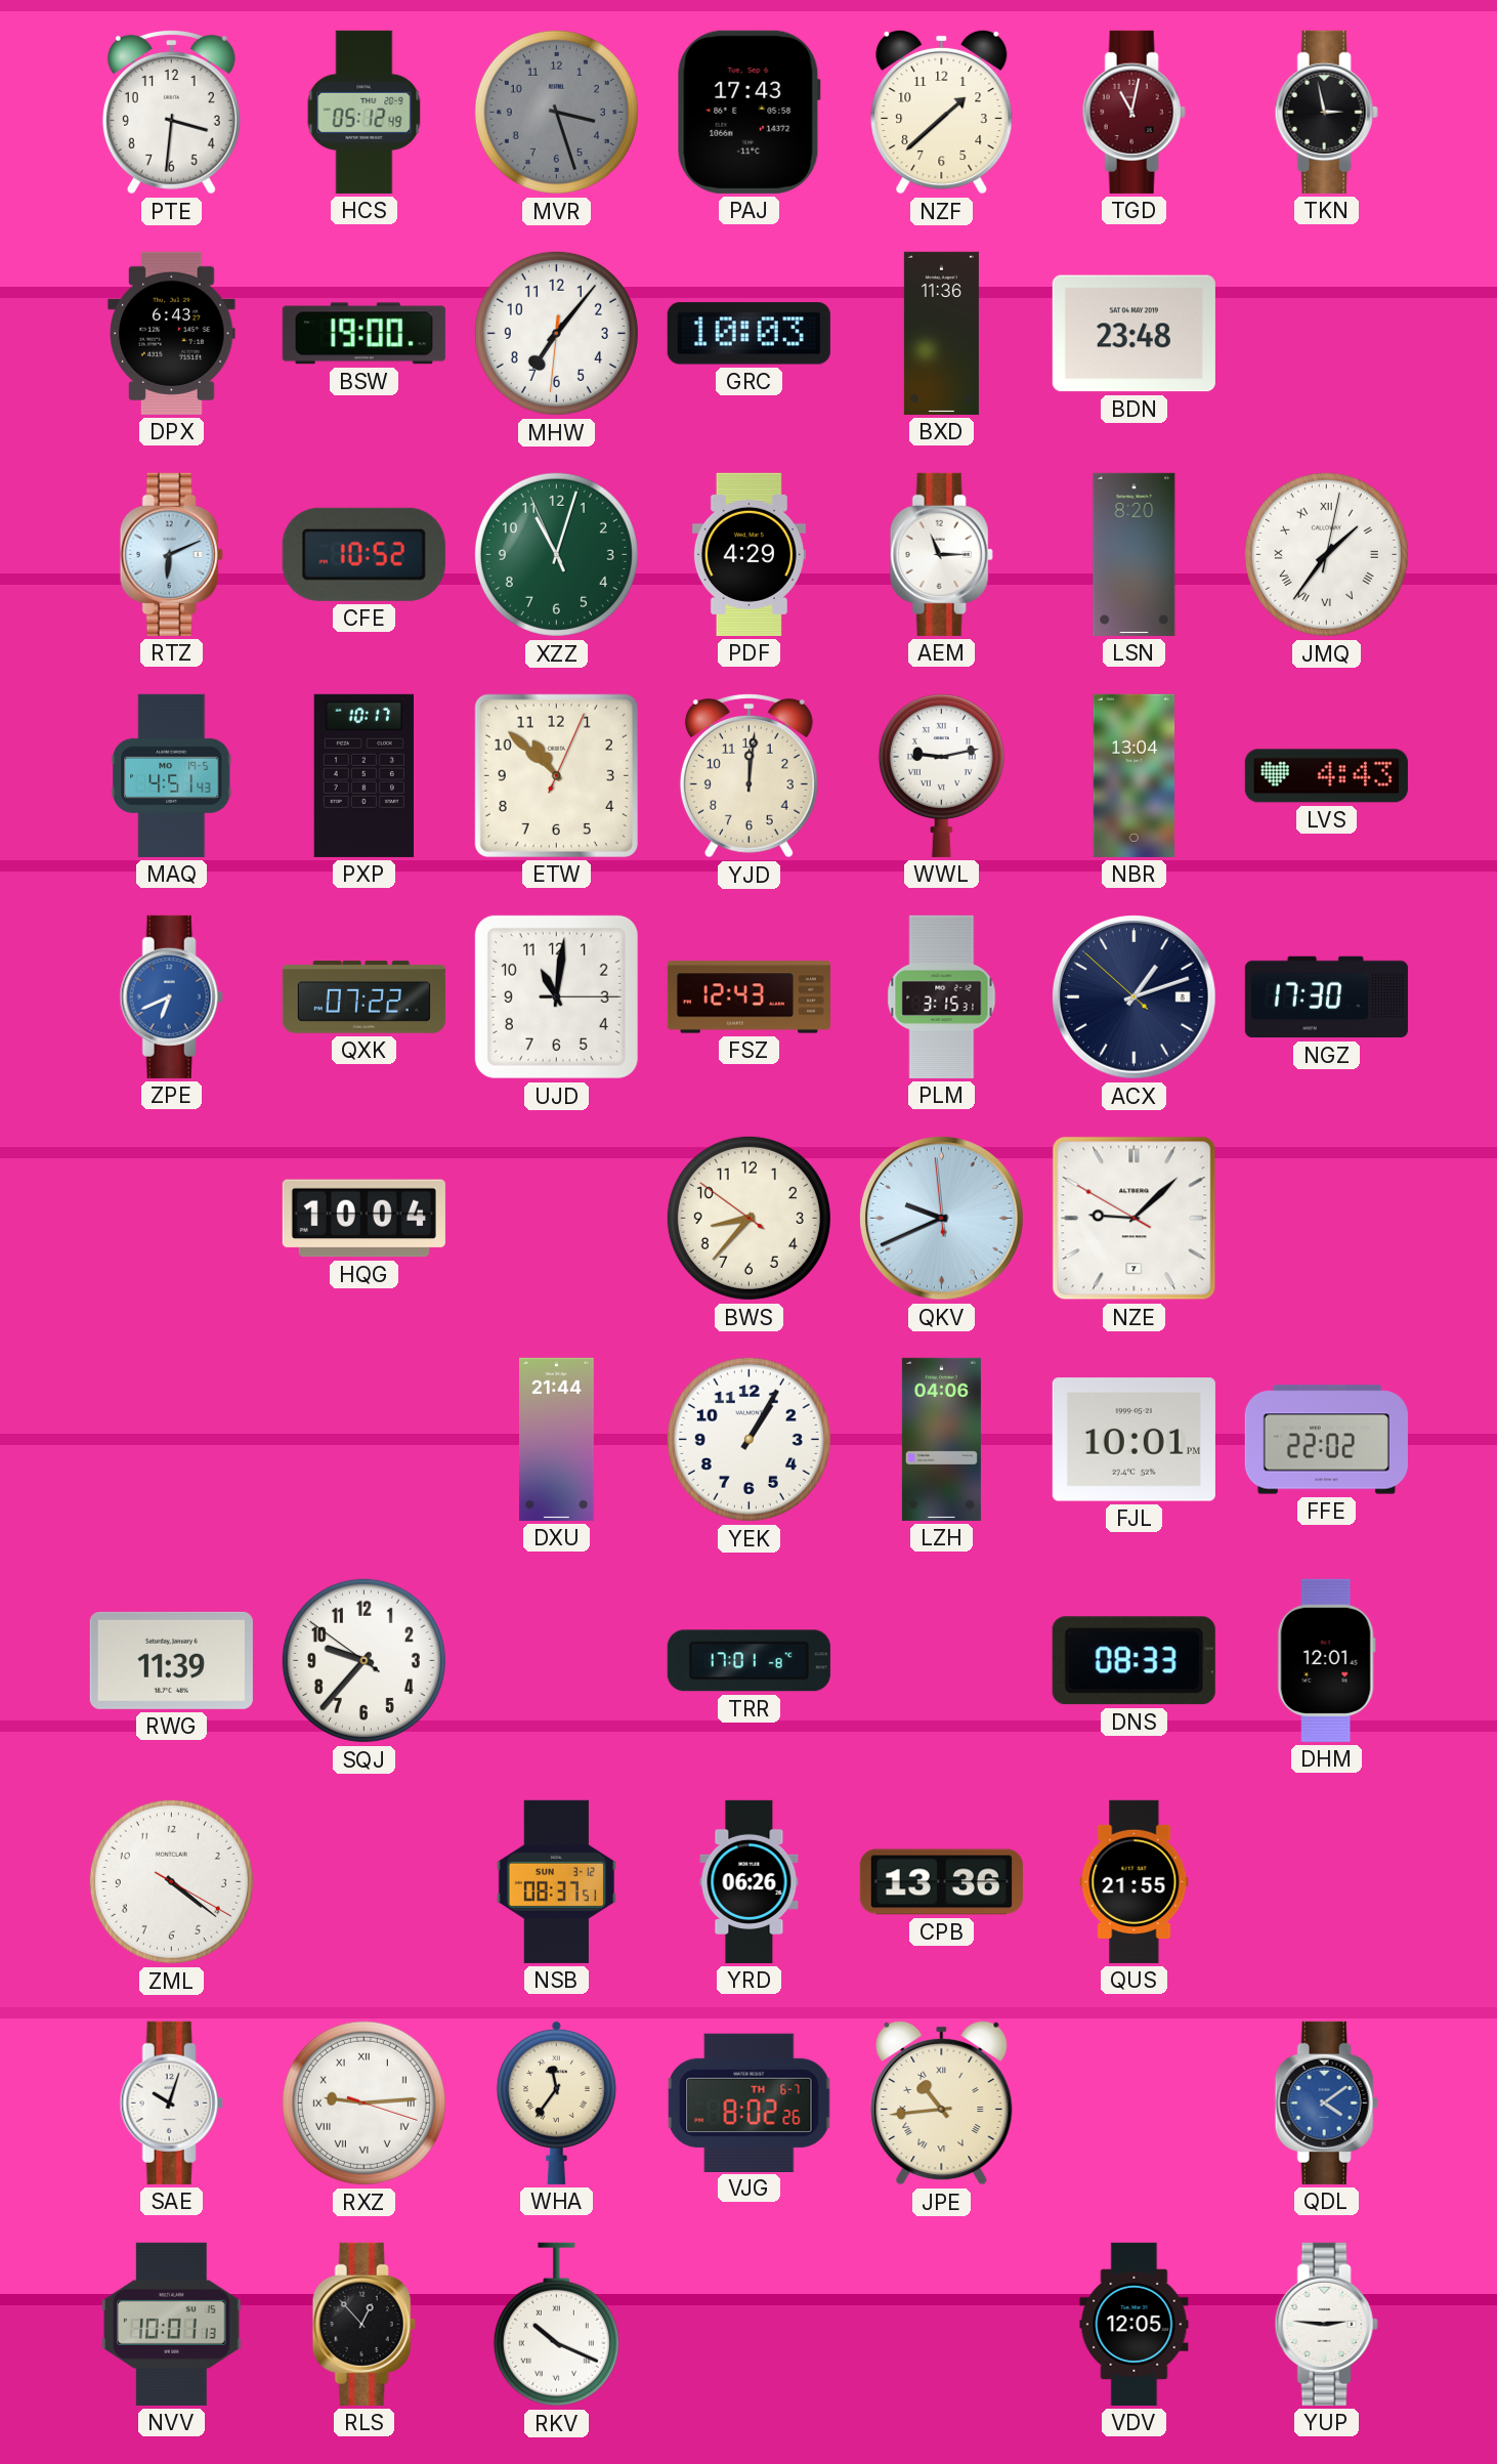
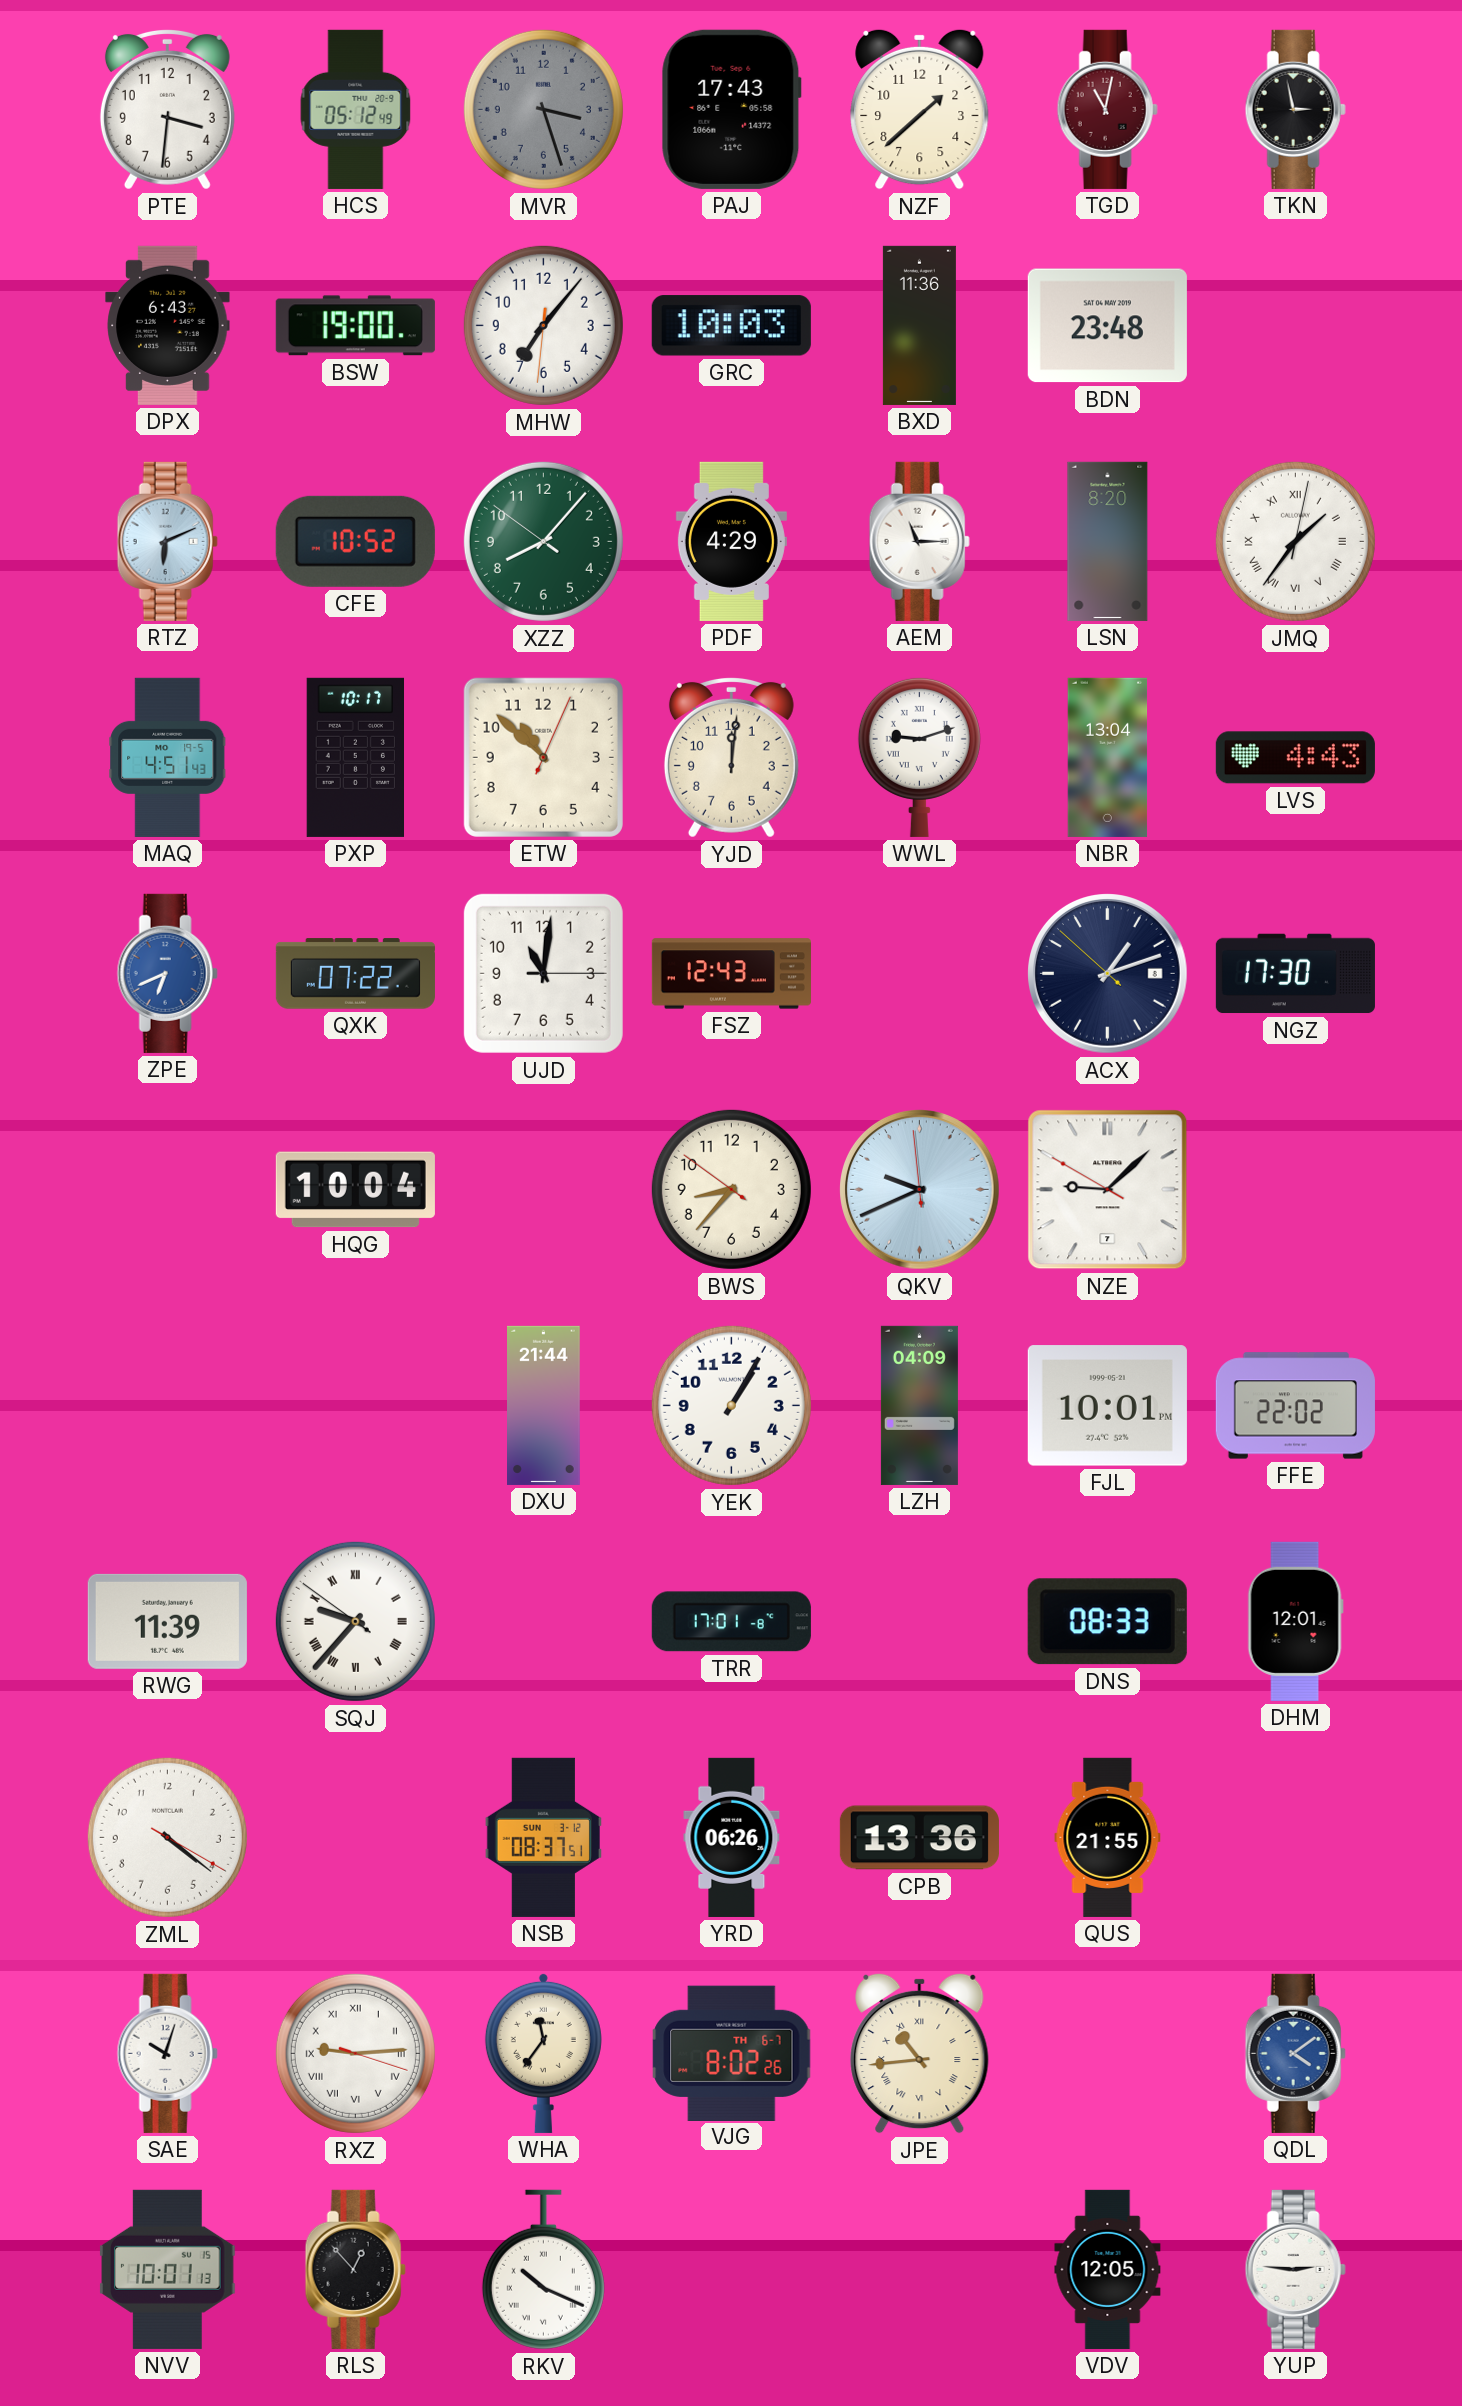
XZZ: 11:02 -> 8:06 (543, 541)
WWL: 9:13 -> 9:12 (919, 757)
PLM: 3:15 -> none (942, 996)
LZH: 04:06 -> 04:09 (919, 1405)
SQJ numerals: Arabic -> Roman (355, 1621)
